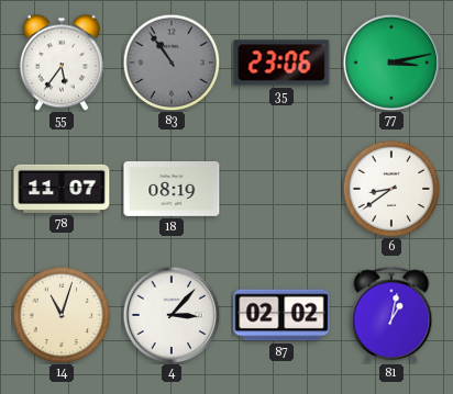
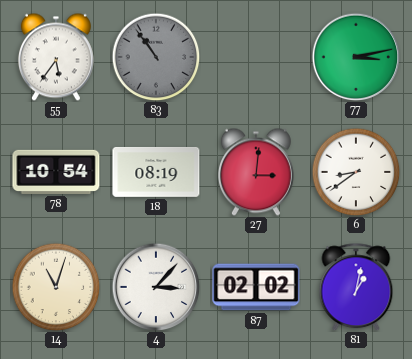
35: 23:06 -> none (281, 63)
78: 11:07 -> 10:54 (56, 172)
27: none -> 3:01 (256, 172)
